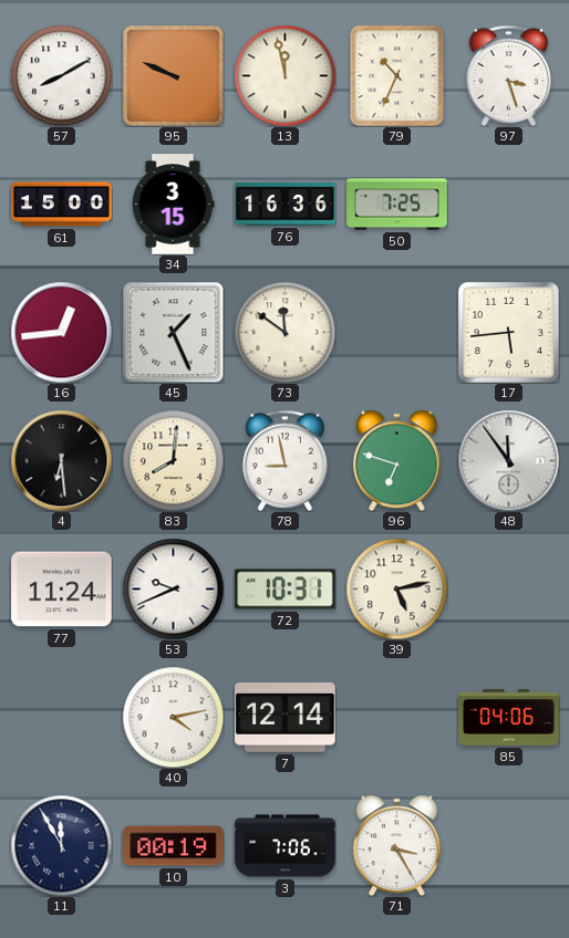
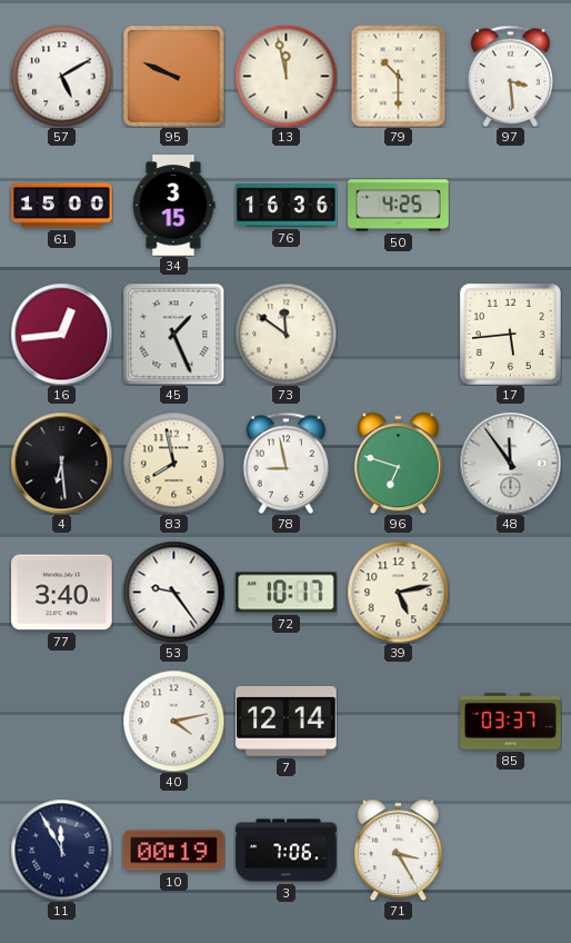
57: 8:10 -> 5:10 (61, 76)
79: 10:34 -> 10:30 (399, 76)
97: 3:27 -> 3:29 (511, 76)
50: 7:25 -> 4:25 (399, 206)
83: 8:01 -> 7:58 (173, 463)
77: 11:24 -> 3:40 (62, 593)
53: 9:41 -> 9:24 (173, 592)
72: 10:31 -> 10:17 (287, 593)
85: 04:06 -> 03:37 (511, 722)
